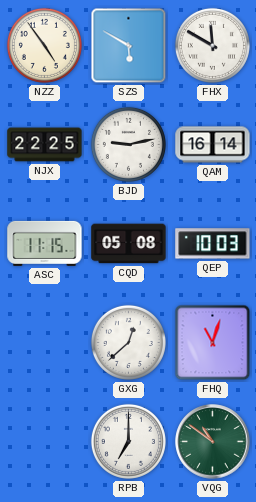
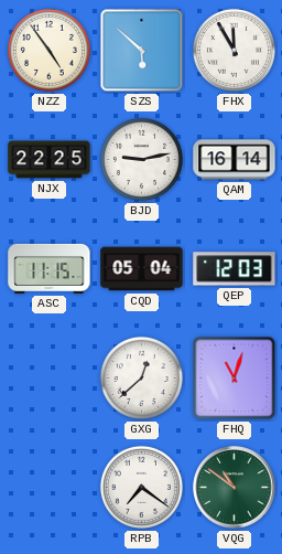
SZS: 5:50 -> 5:52 (142, 51)
FHX: 11:50 -> 11:55 (234, 50)
CQD: 05:08 -> 05:04 (142, 269)
QEP: 10:03 -> 12:03 (235, 269)
RPB: 7:00 -> 7:21 (141, 487)
